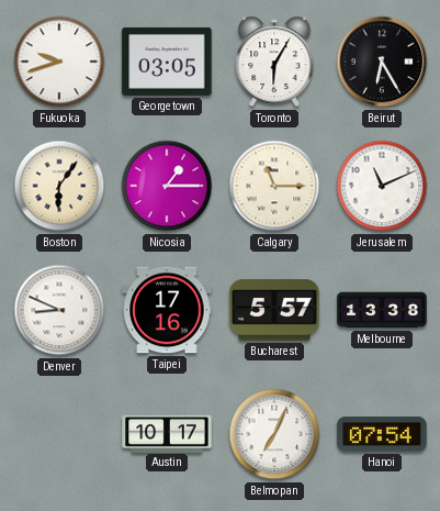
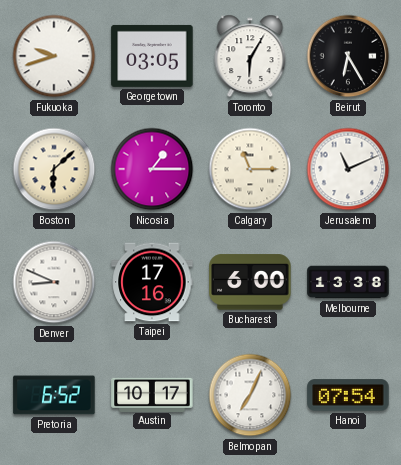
Boston: 6:06 -> 6:08 (54, 169)
Bucharest: 5:57 -> 6:00 (250, 282)
Pretoria: none -> 6:52 (54, 395)
